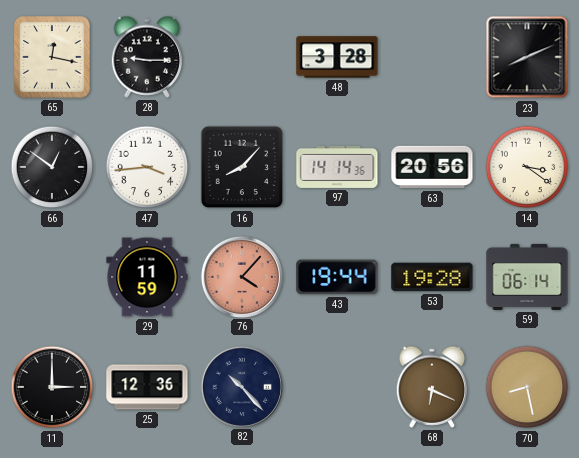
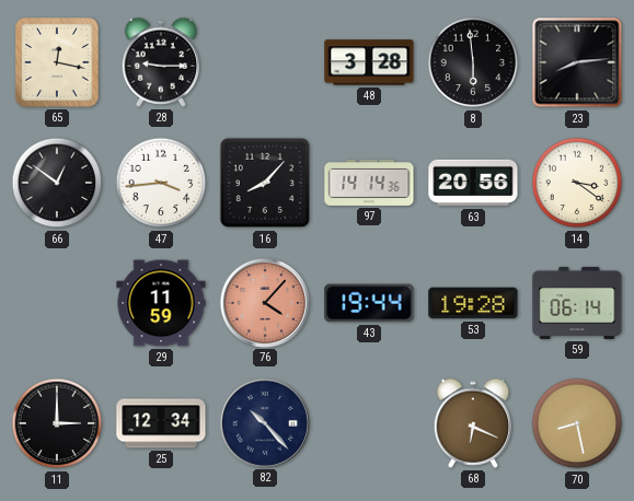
8: none -> 5:59 (473, 62)
23: 8:11 -> 8:14 (577, 62)
25: 12:36 -> 12:34 (161, 423)
